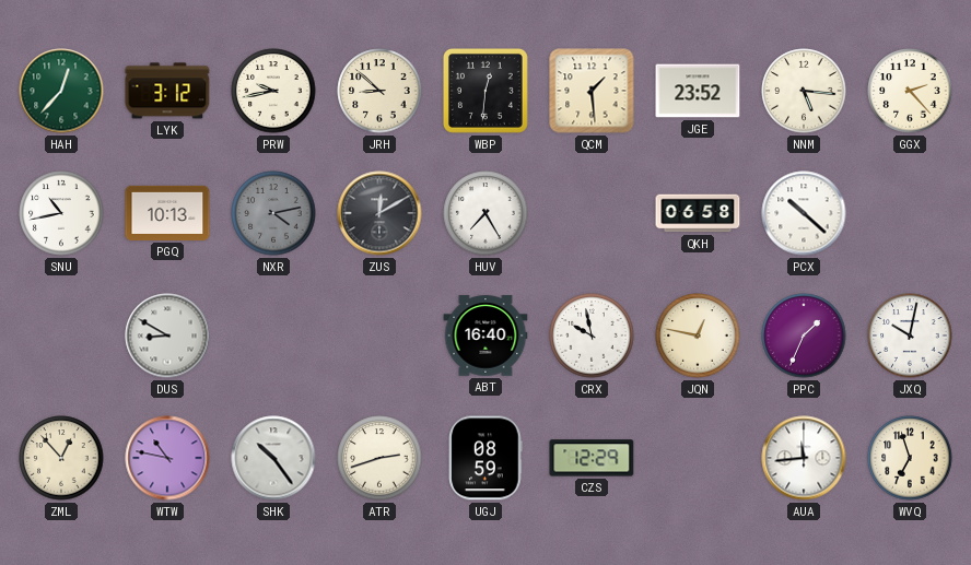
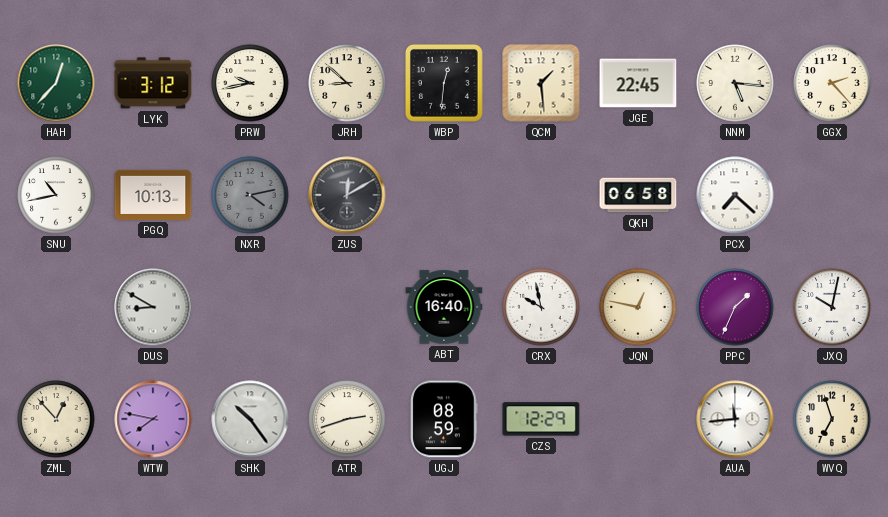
JGE: 23:52 -> 22:45 (638, 83)
HUV: 7:25 -> none (486, 213)
PCX: 10:22 -> 7:22 (735, 195)
WTW: 10:47 -> 7:47 (153, 419)
